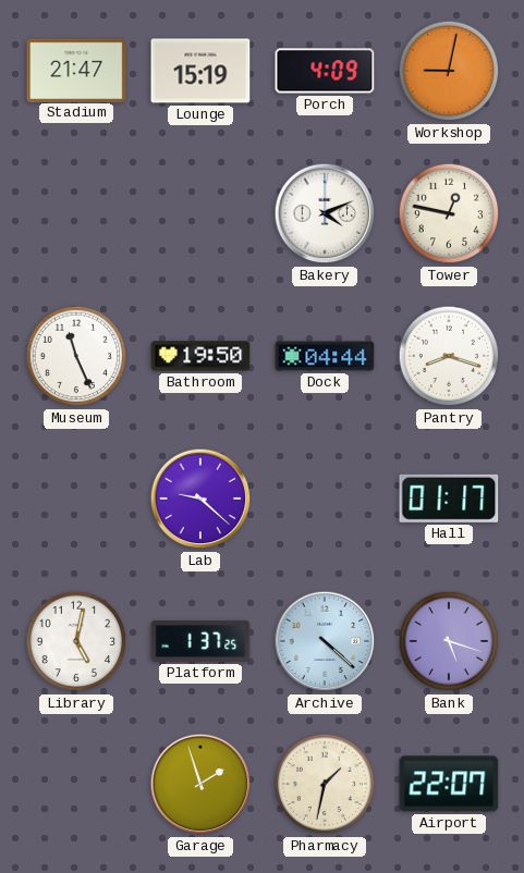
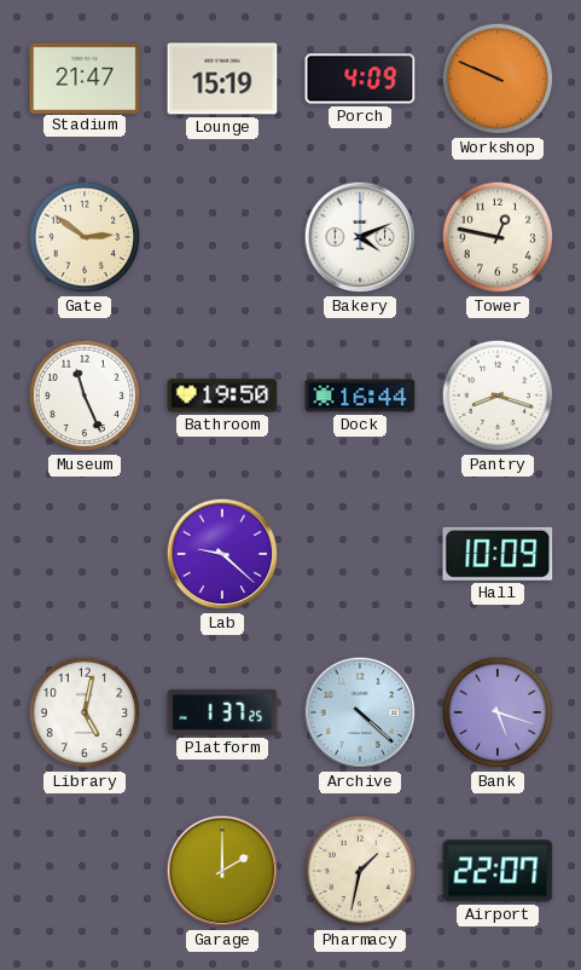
Workshop: 9:02 -> 9:49 (498, 79)
Gate: none -> 2:51 (85, 237)
Dock: 04:44 -> 16:44 (360, 395)
Hall: 01:17 -> 10:09 (498, 554)
Garage: 1:57 -> 2:00 (222, 871)
